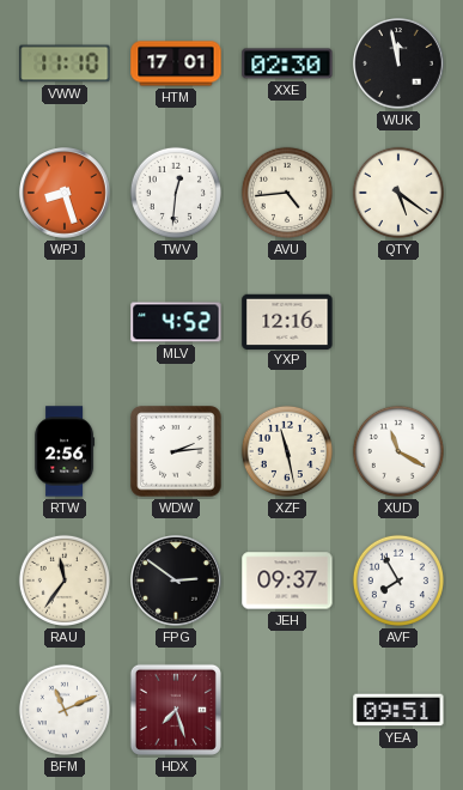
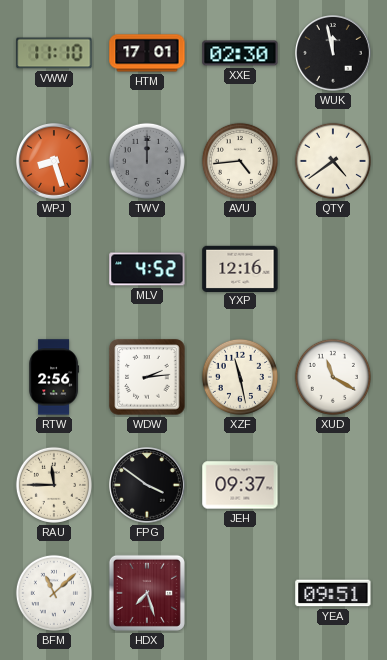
TWV: 12:31 -> 12:00 (147, 161)
TWV dial: white -> grey (147, 161)
QTY: 5:21 -> 4:39 (333, 161)
RAU: 11:36 -> 11:45 (54, 485)
FPG: 2:51 -> 3:51 (148, 486)
AVF: 7:55 -> none (398, 581)
BFM: 11:11 -> 11:08 (54, 593)
